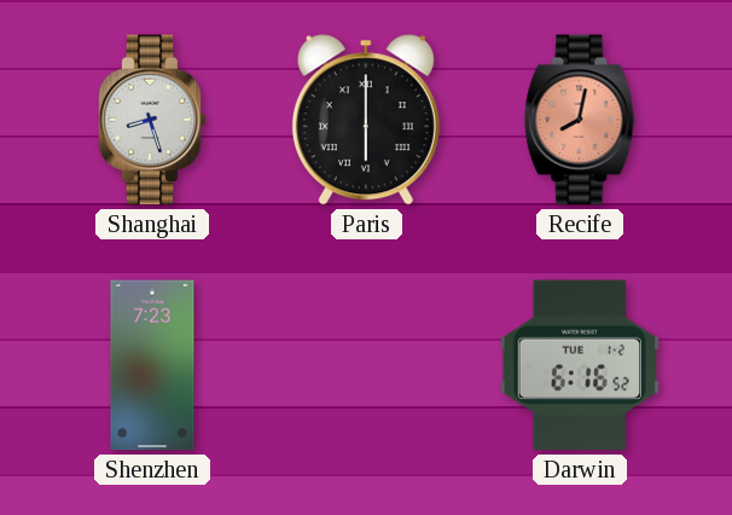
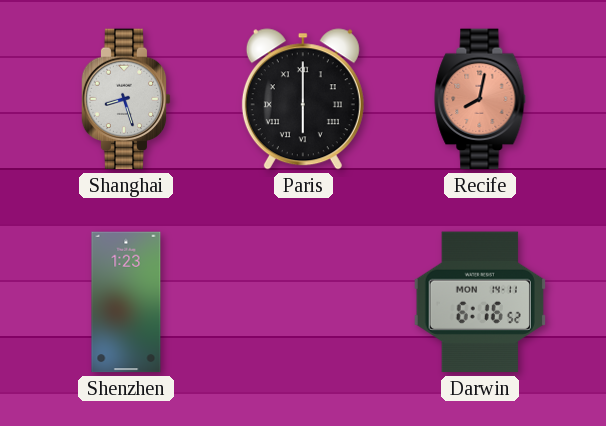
Shenzhen: 7:23 -> 1:23 (126, 302)
Darwin date: TUE 1-2 -> MON 14-11 (480, 302)
